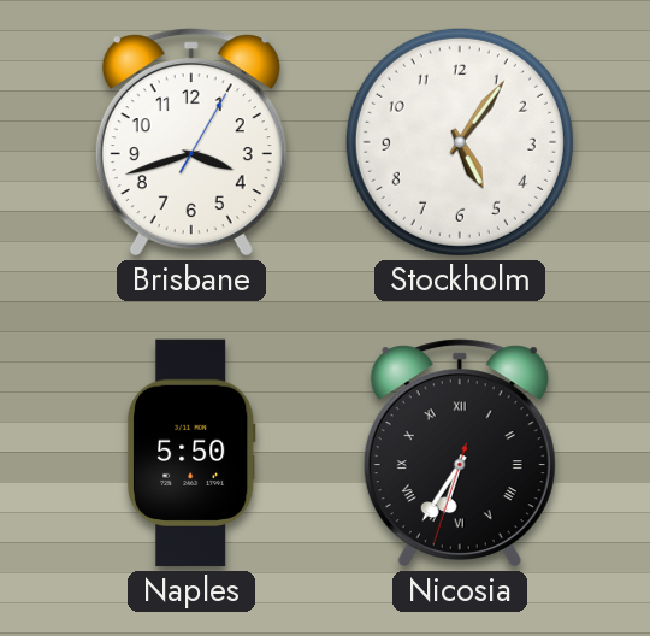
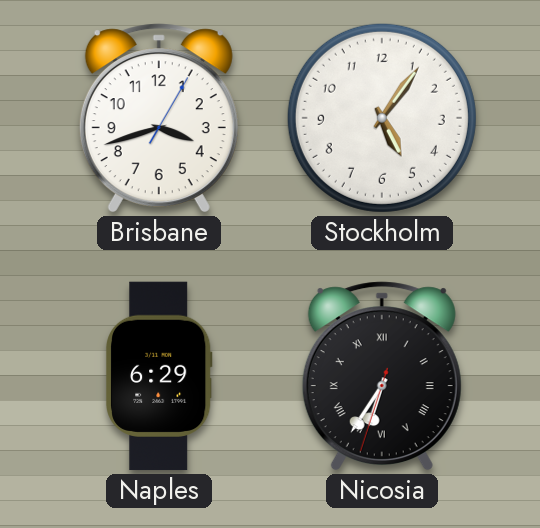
Naples: 5:50 -> 6:29 (159, 376)
